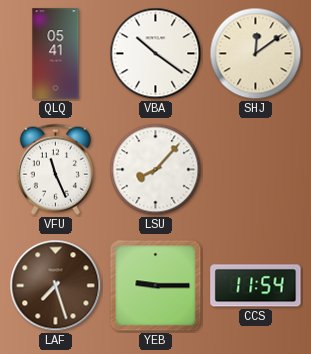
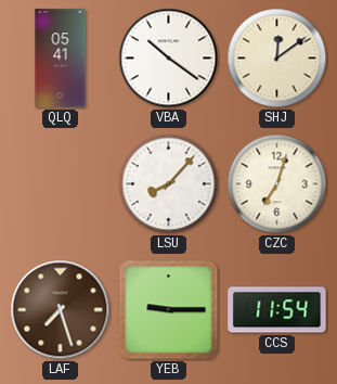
VFU: 11:26 -> none (55, 169)
CZC: none -> 7:03 (277, 184)
